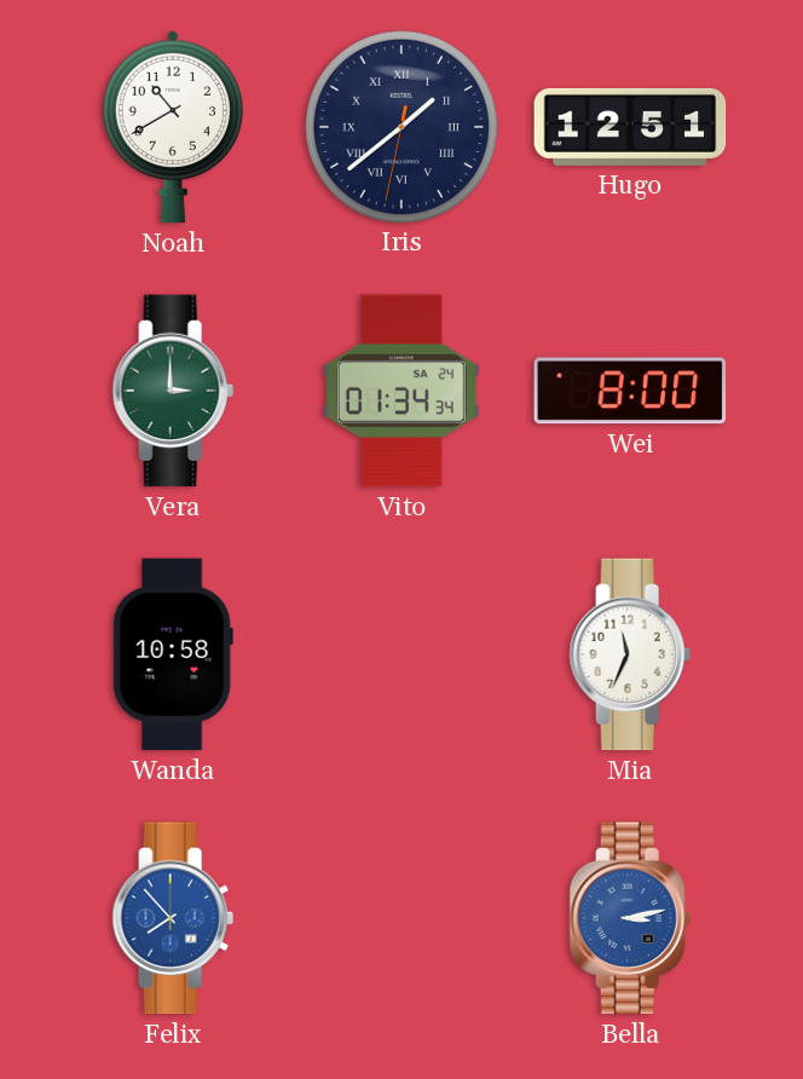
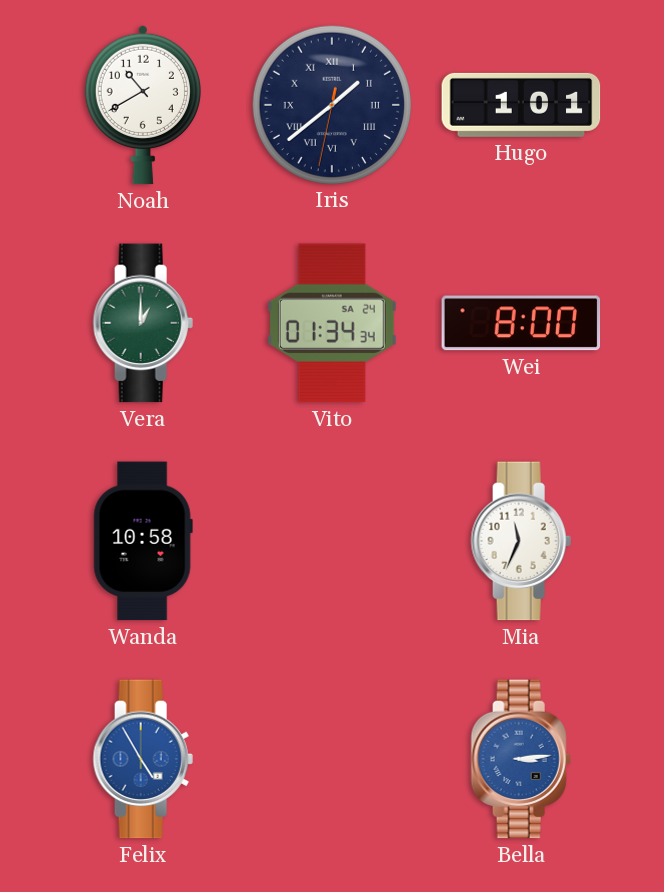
Hugo: 12:51 -> 1:01 (521, 105)
Vera: 3:00 -> 1:00 (143, 323)
Felix: 7:53 -> 4:55 (143, 759)
Bella: 3:13 -> 3:14 (521, 759)
